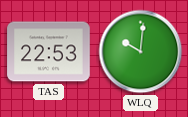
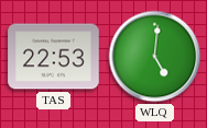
WLQ: 10:01 -> 5:01 (155, 57)
